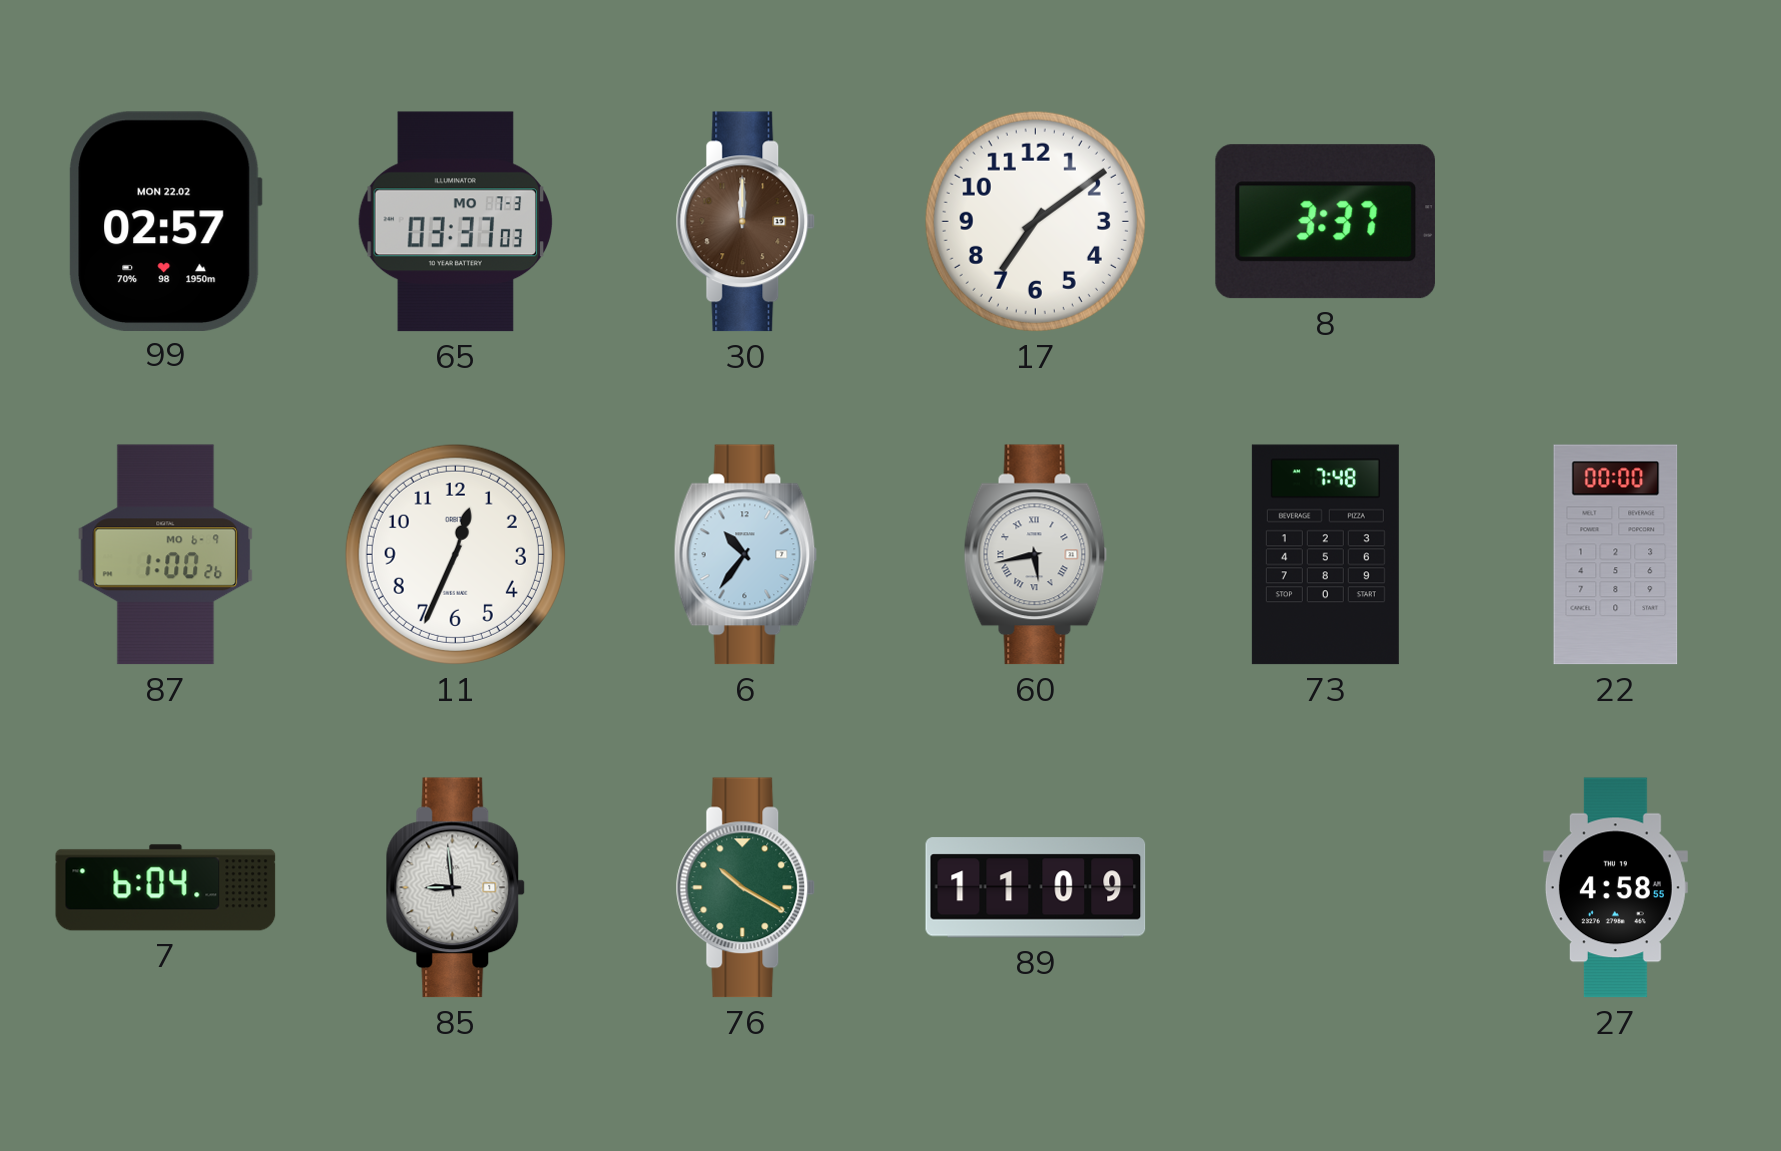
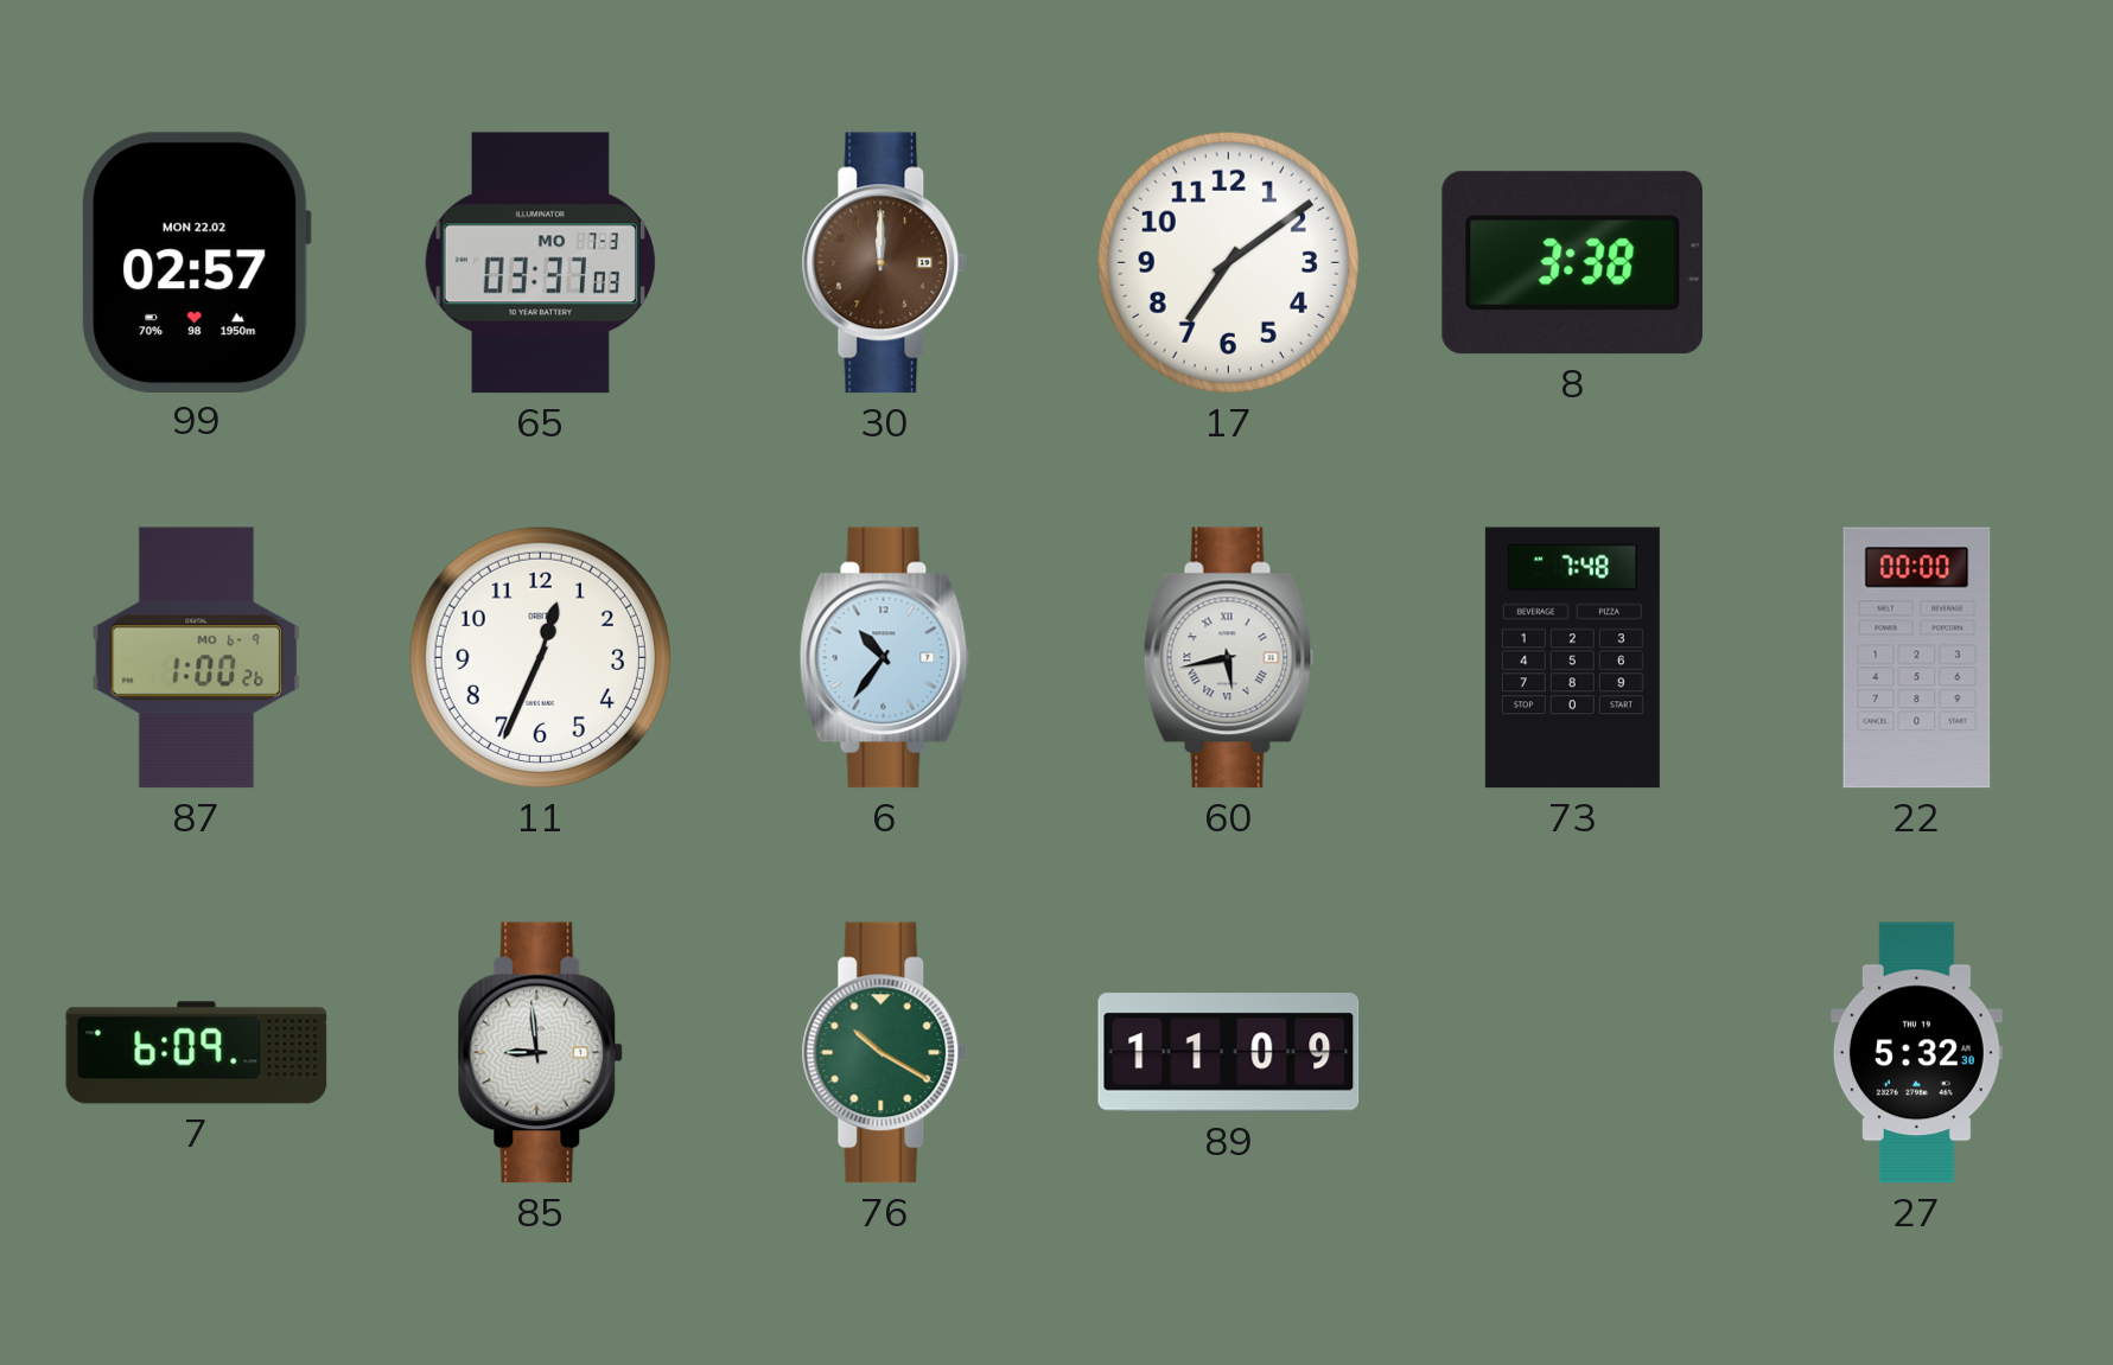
8: 3:37 -> 3:38 (1572, 263)
7: 6:04 -> 6:09 (197, 1053)
27: 4:58 -> 5:32 (1916, 1053)
